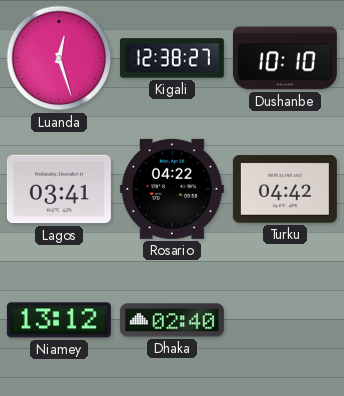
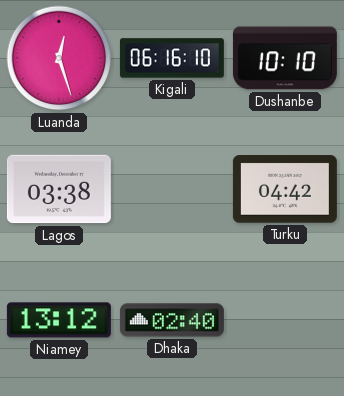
Kigali: 12:38 -> 06:16 (172, 58)
Lagos: 03:41 -> 03:38 (59, 189)
Rosario: 04:22 -> none (172, 189)
